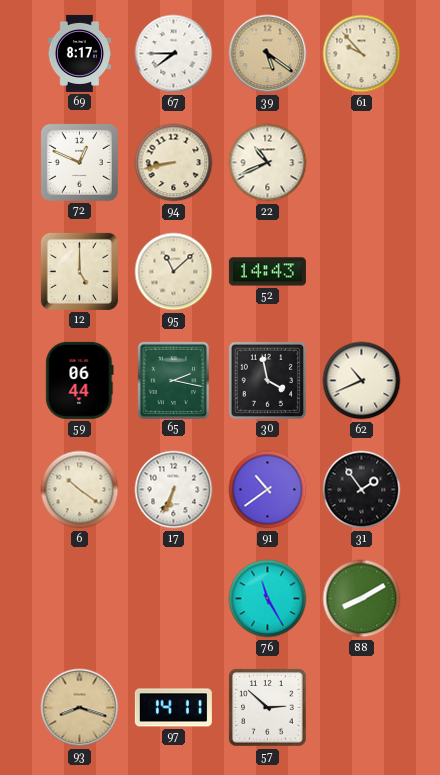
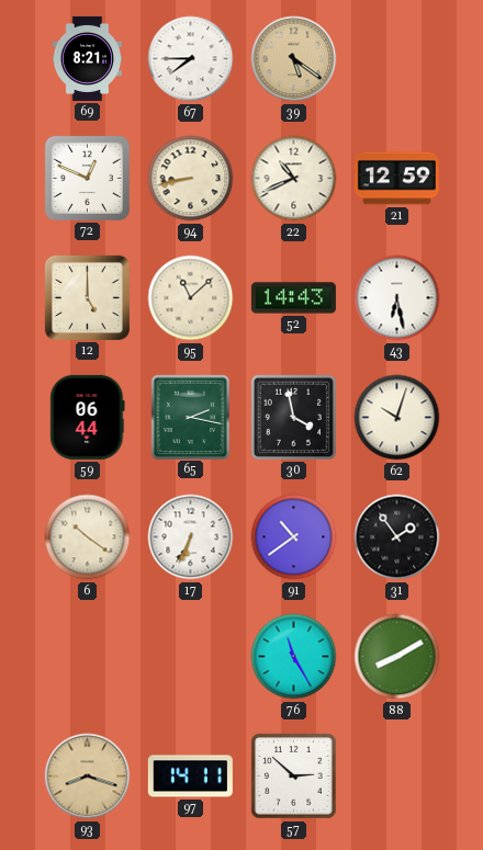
69: 8:17 -> 8:21 (88, 58)
61: 9:53 -> none (362, 54)
21: none -> 12:59 (396, 179)
43: none -> 6:28 (397, 298)
62: 10:41 -> 10:03 (397, 418)
